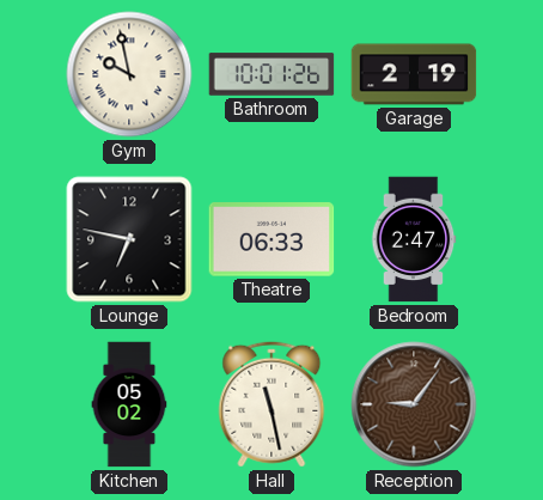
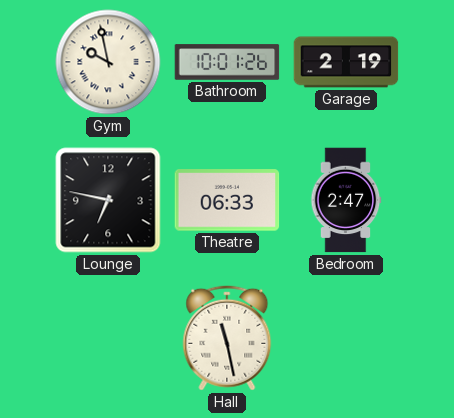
Kitchen: 05:02 -> none (129, 404)
Reception: 9:06 -> none (414, 404)
